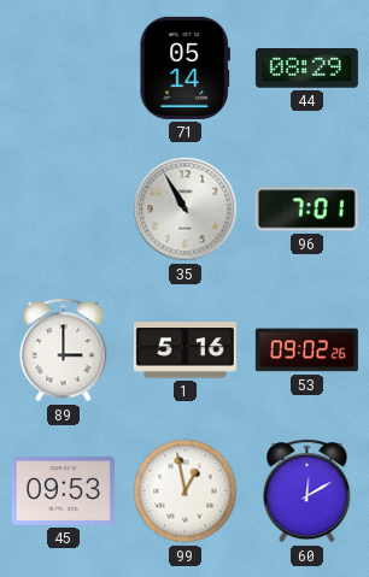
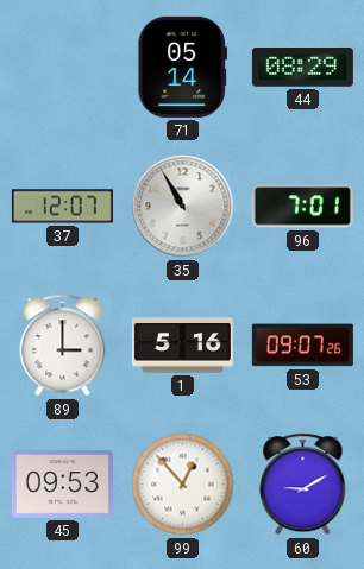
37: none -> 12:07 (62, 207)
53: 09:02 -> 09:07 (302, 346)
99: 12:58 -> 12:53 (183, 485)
60: 12:10 -> 9:10 (303, 485)
